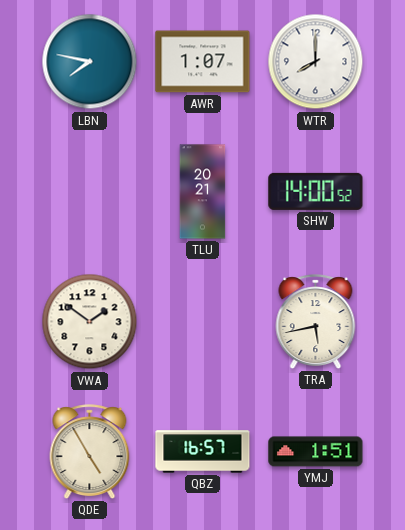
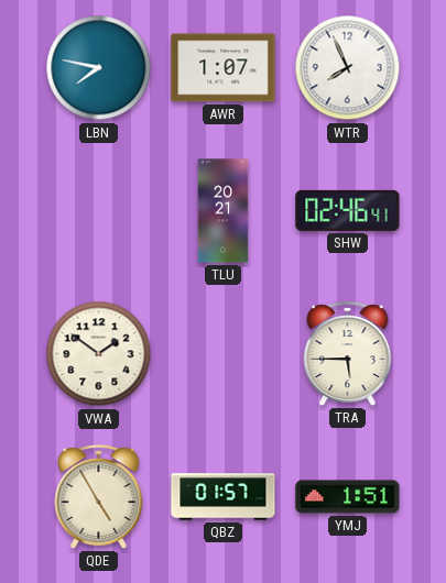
WTR: 8:00 -> 7:56 (348, 68)
SHW: 14:00 -> 02:46 (348, 210)
TRA: 5:43 -> 5:45 (348, 354)
QBZ: 16:57 -> 01:57 (224, 497)
